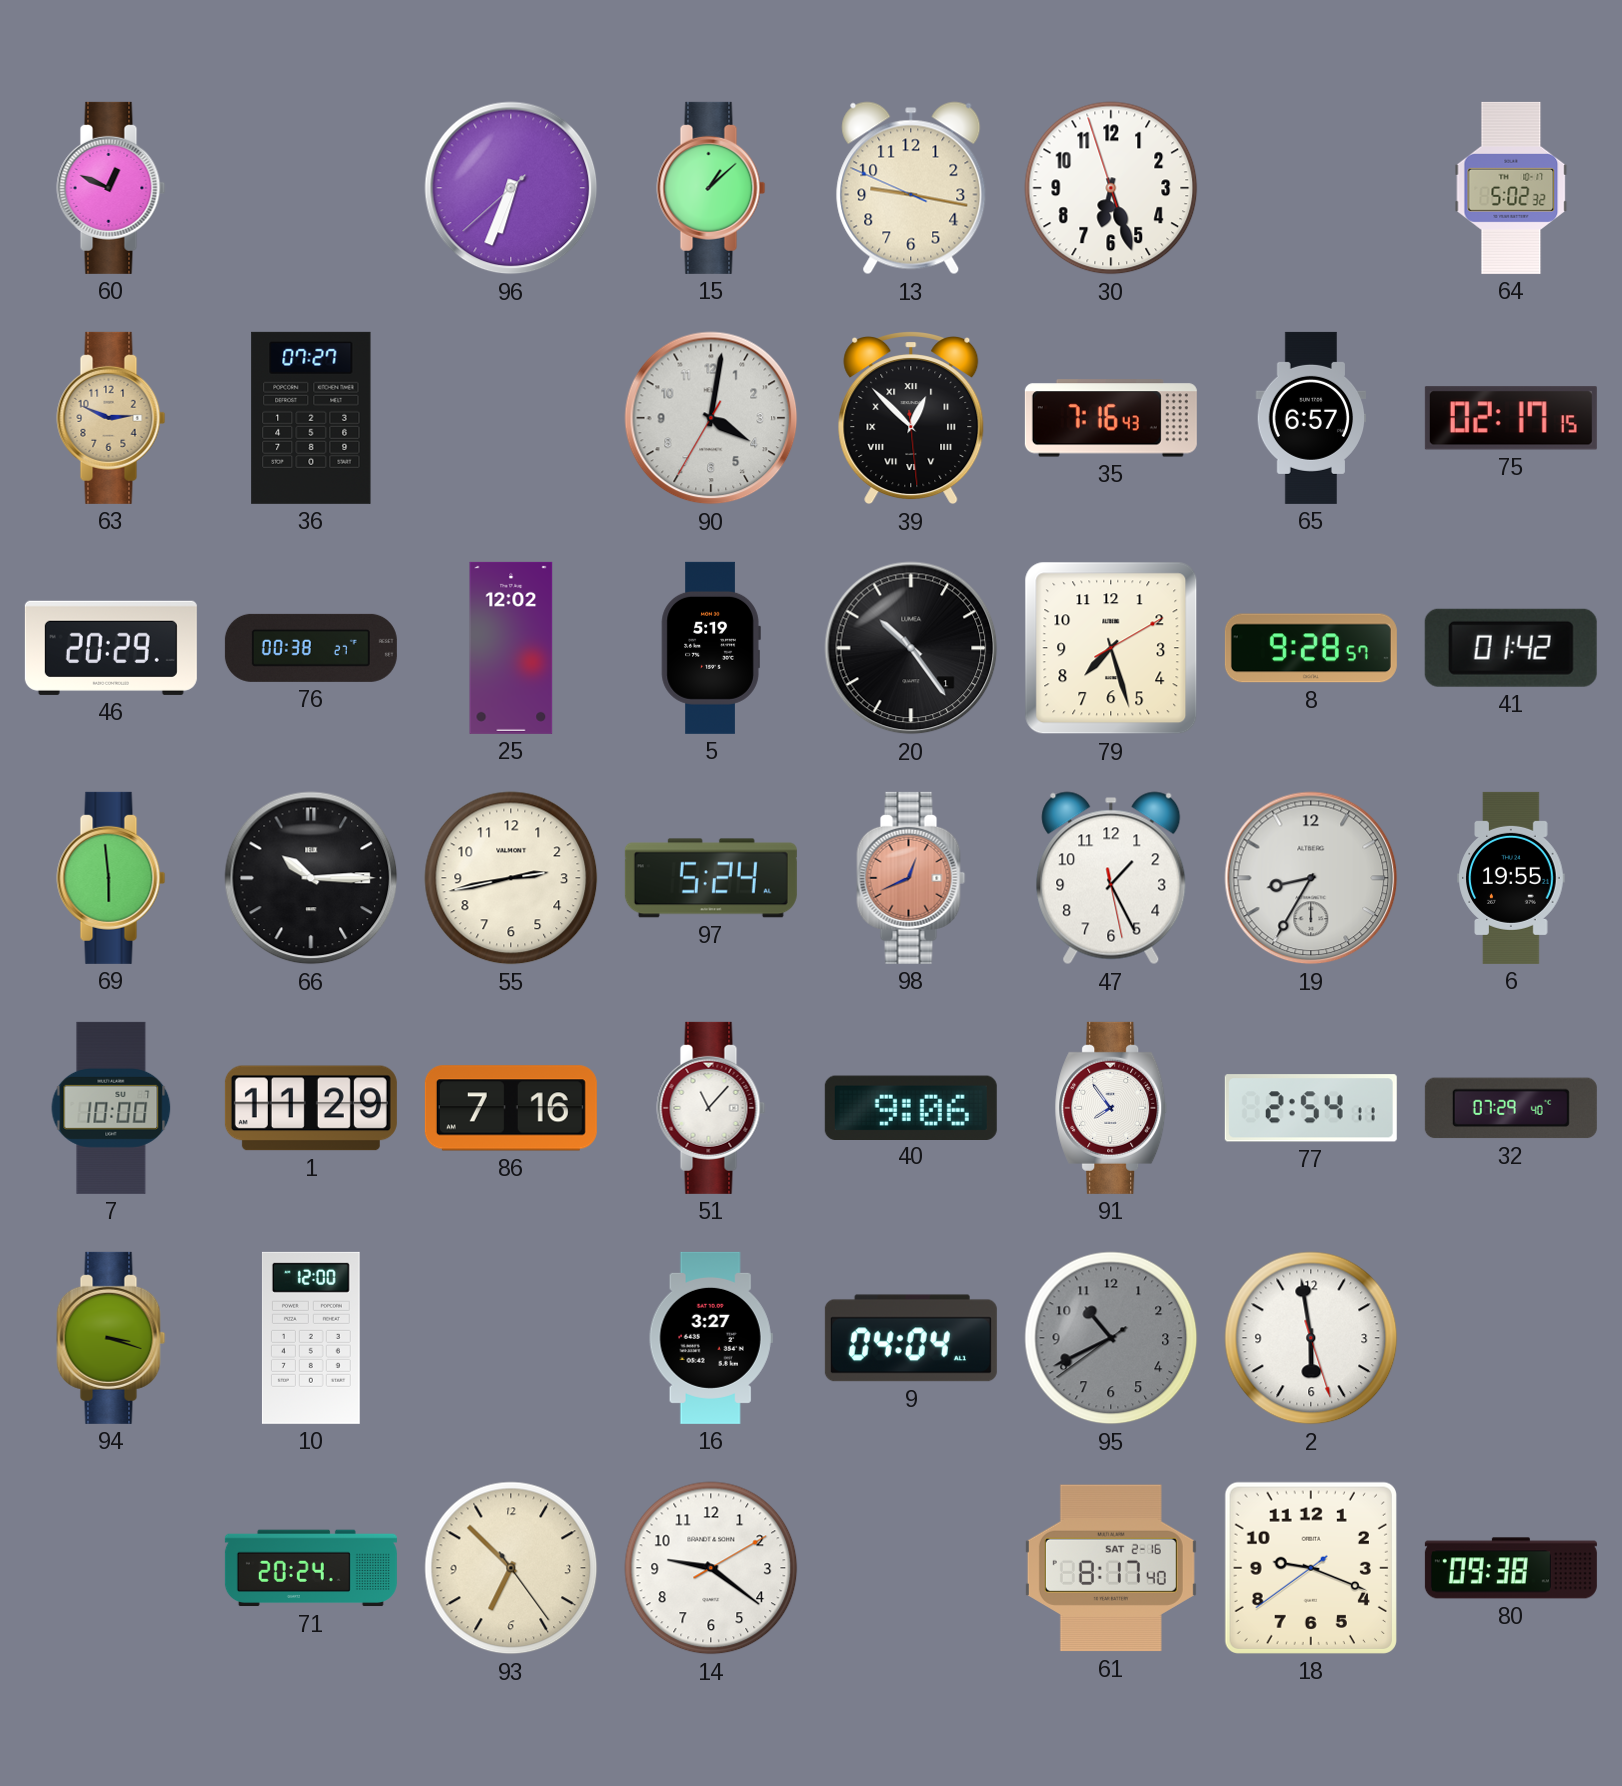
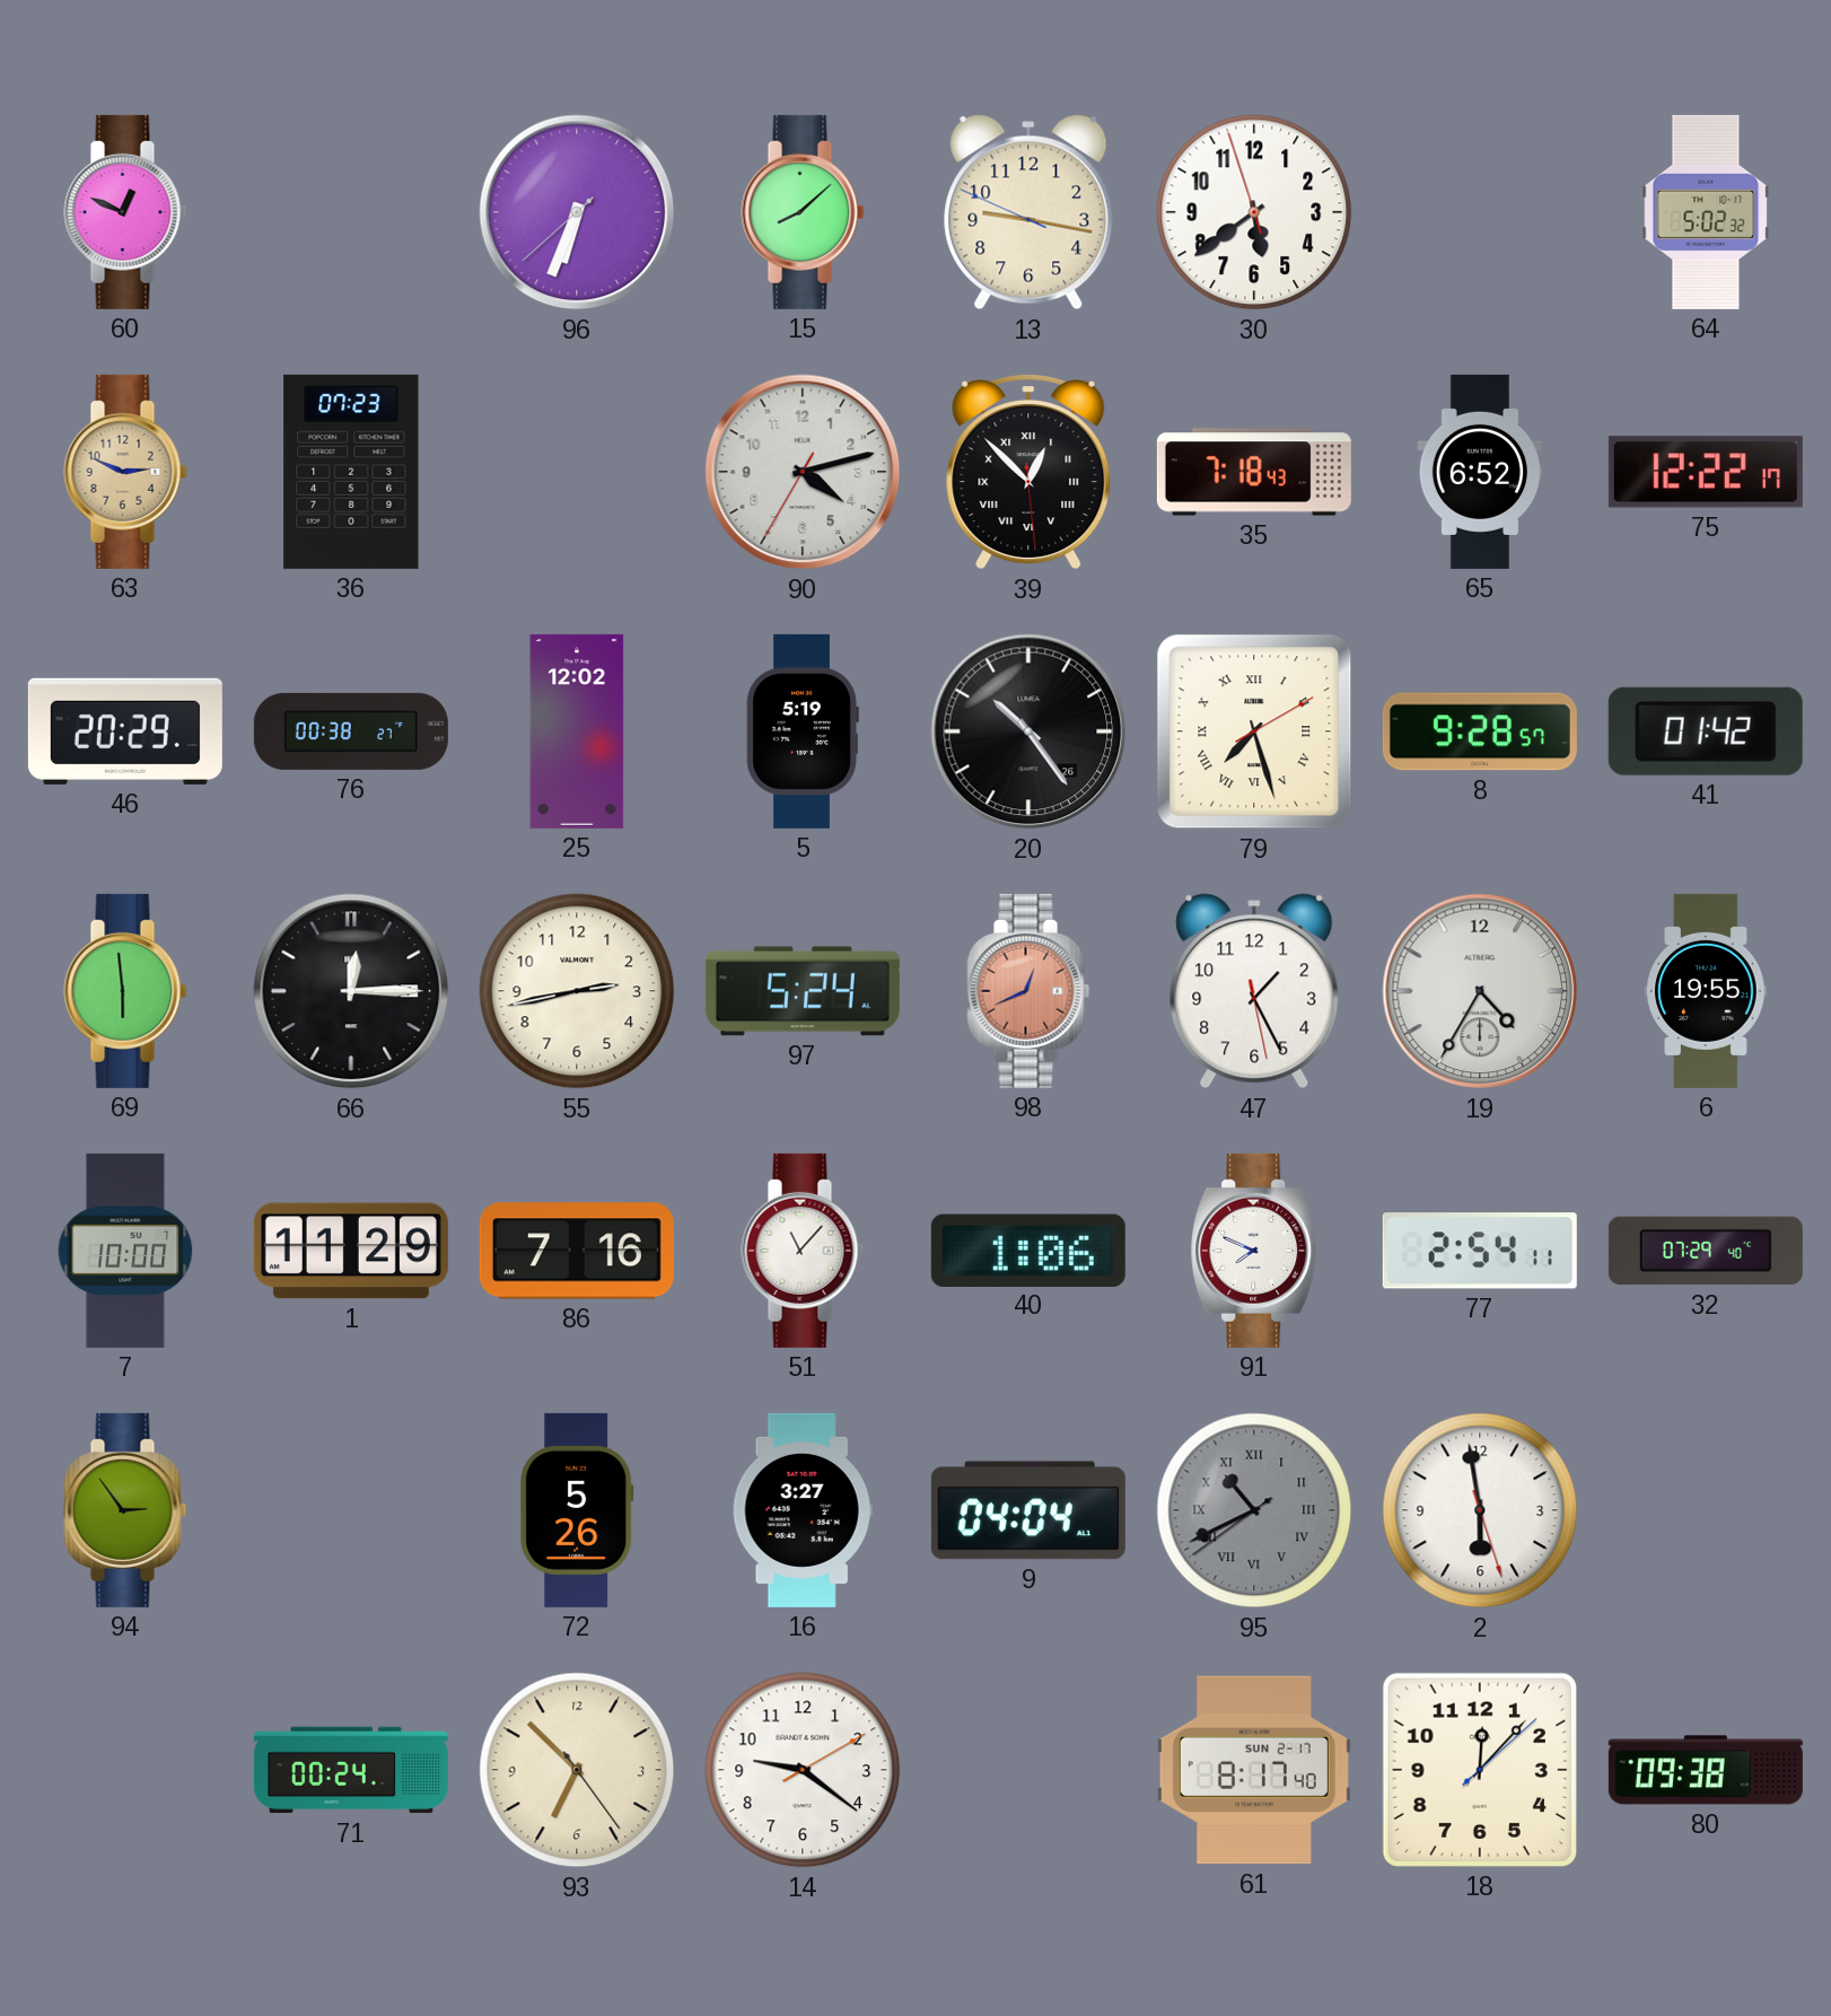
15: 1:08 -> 8:08 (803, 212)
30: 6:26 -> 5:38 (1254, 212)
36: 07:27 -> 07:23 (351, 472)
90: 4:01 -> 4:12 (803, 472)
35: 7:16 -> 7:18 (1254, 472)
65: 6:57 -> 6:52 (1480, 472)
75: 02:17 -> 12:22 (1706, 472)
20 date: 1 -> 26 (1028, 731)
79 numerals: Arabic -> Roman (1254, 731)
66: 10:15 -> 12:15 (351, 991)
19: 8:35 -> 4:35 (1480, 991)
40: 9:06 -> 1:06 (1028, 1250)
91: 7:54 -> 7:49 (1254, 1251)
94: 3:18 -> 2:54 (125, 1510)
10: 12:00 -> none (311, 1338)
72: none -> 5:26 (577, 1510)
95 numerals: Arabic -> Roman (1254, 1510)
71: 20:24 -> 00:24 (351, 1770)
61 date: SAT 2-16 -> SUN 2-17 (1254, 1770)
18: 9:18 -> 12:07 (1480, 1770)
